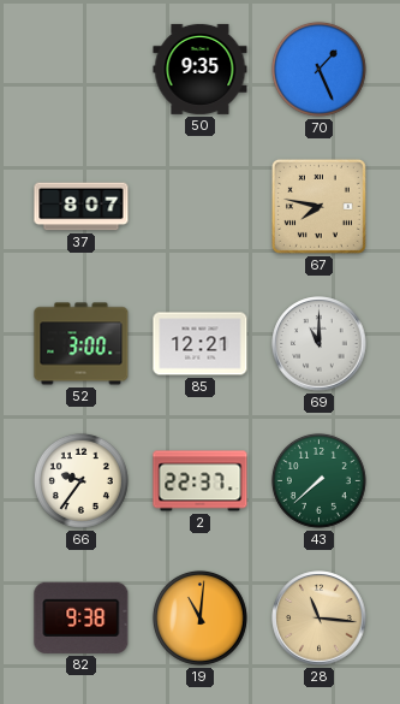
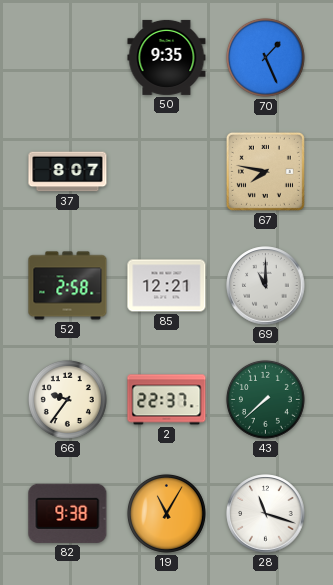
52: 3:00 -> 2:58 (68, 286)
19: 11:01 -> 11:05 (166, 513)
28: 11:16 -> 11:18 (266, 514)
28 dial: champagne -> white (266, 514)
